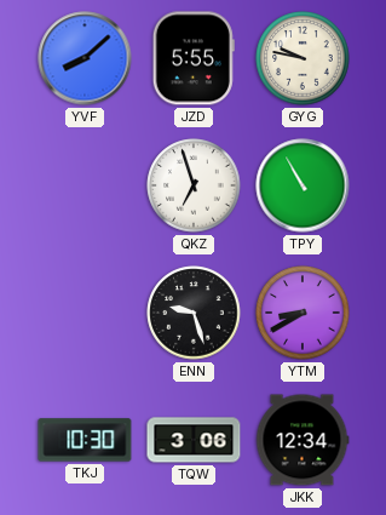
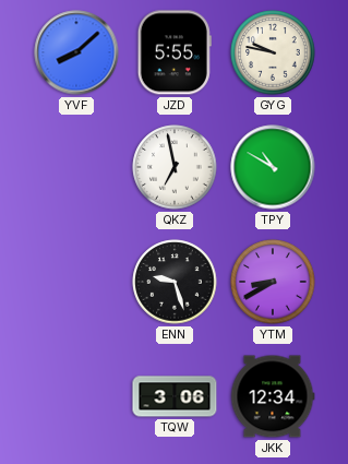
QKZ: 6:57 -> 6:58 (175, 167)
TPY: 10:55 -> 10:50 (273, 167)
TKJ: 10:30 -> none (85, 440)
